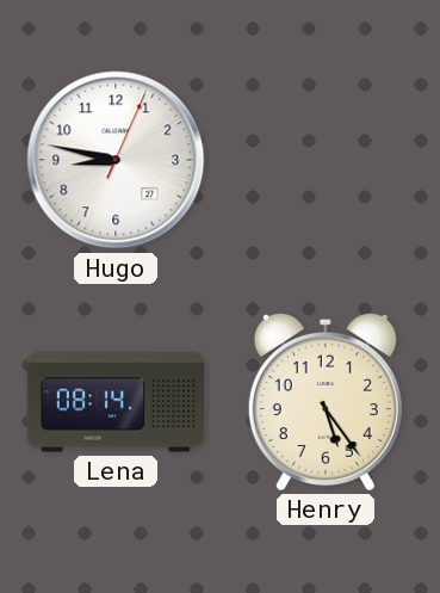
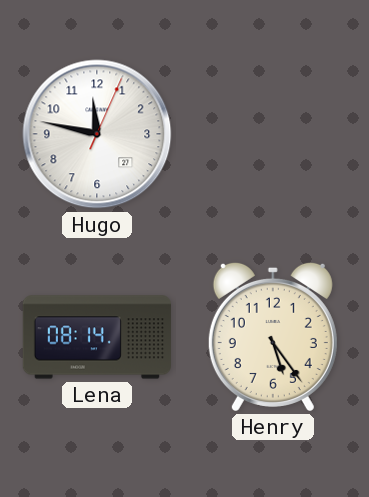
Hugo: 8:47 -> 11:47 (97, 134)
